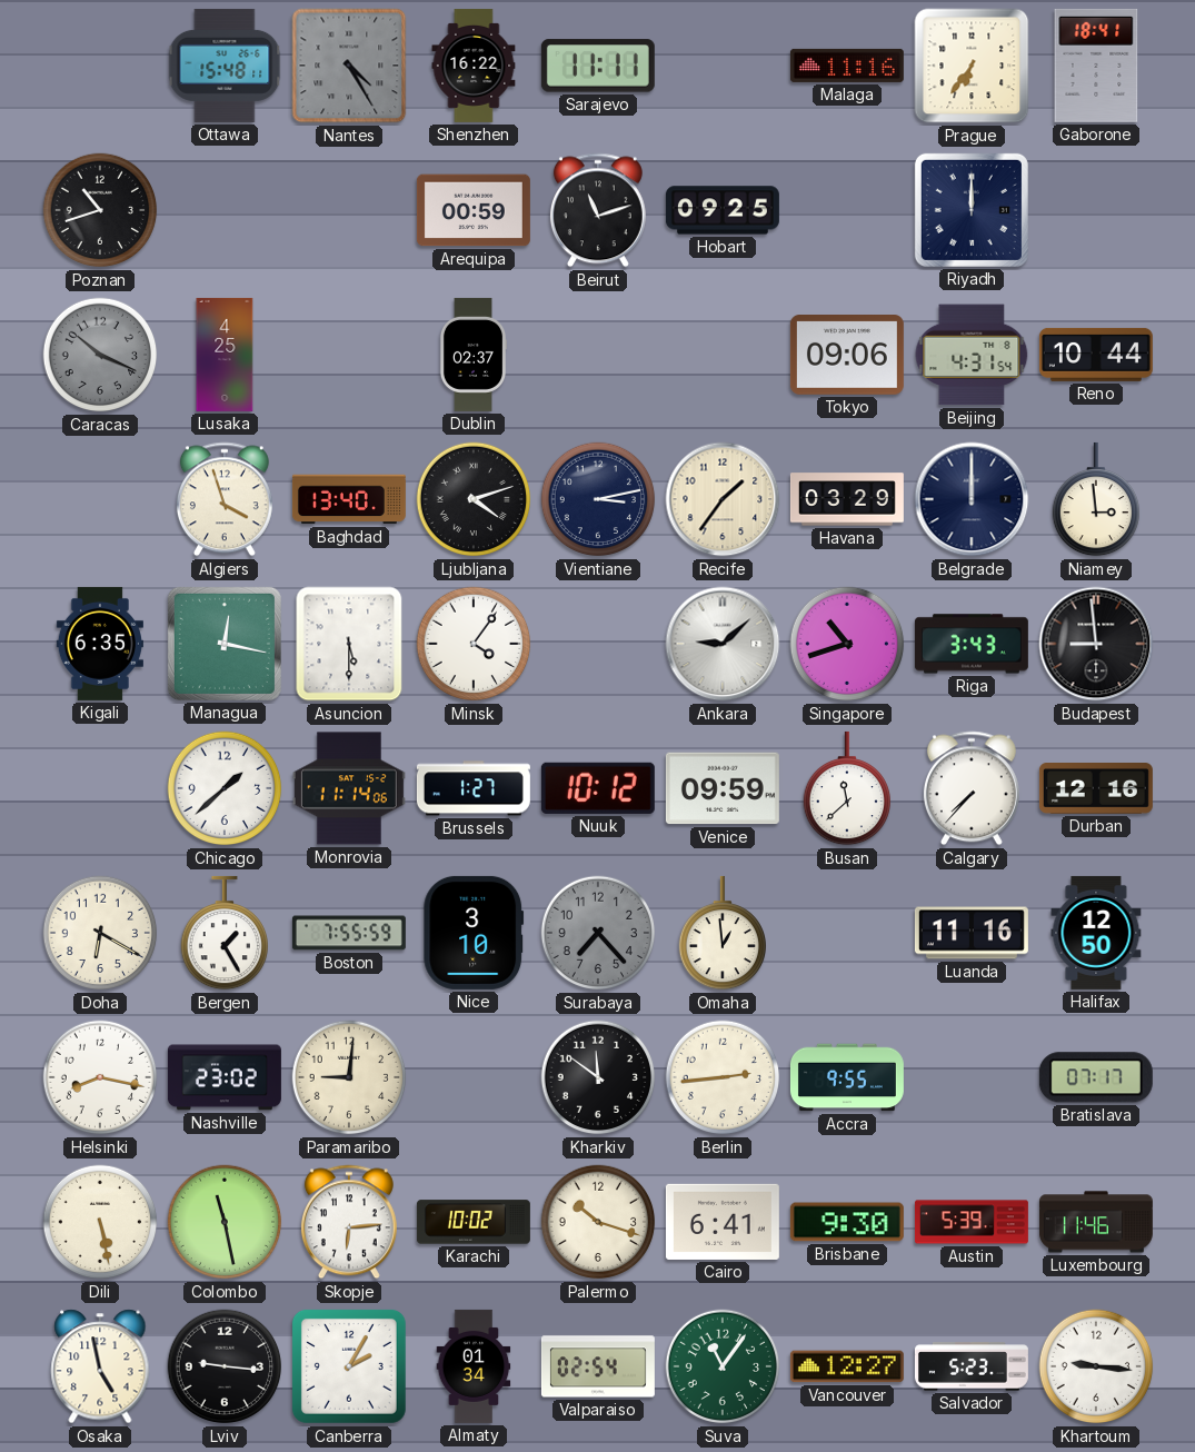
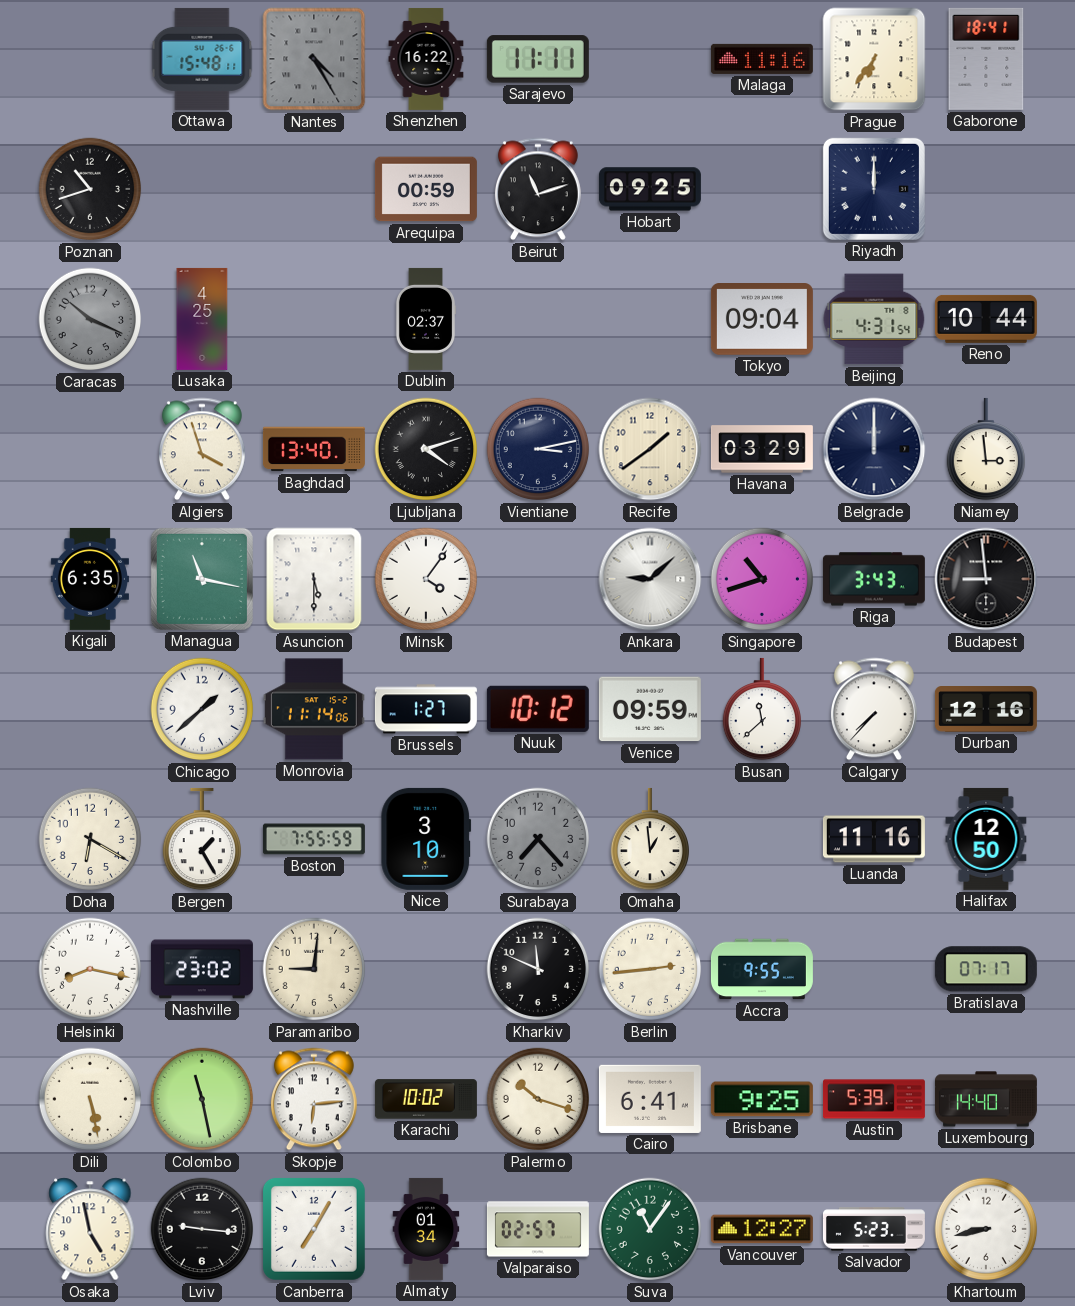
Tokyo: 09:06 -> 09:04 (762, 320)
Recife: 1:36 -> 1:39 (650, 449)
Managua: 12:17 -> 11:17 (202, 579)
Kharkiv: 11:51 -> 11:49 (538, 969)
Brisbane: 9:30 -> 9:25 (762, 1099)
Luxembourg: 11:46 -> 14:40 (986, 1099)
Canberra: 2:05 -> 7:05 (314, 1229)
Valparaiso: 02:54 -> 02:57 (538, 1229)
Khartoum: 9:16 -> 8:43 (986, 1229)
